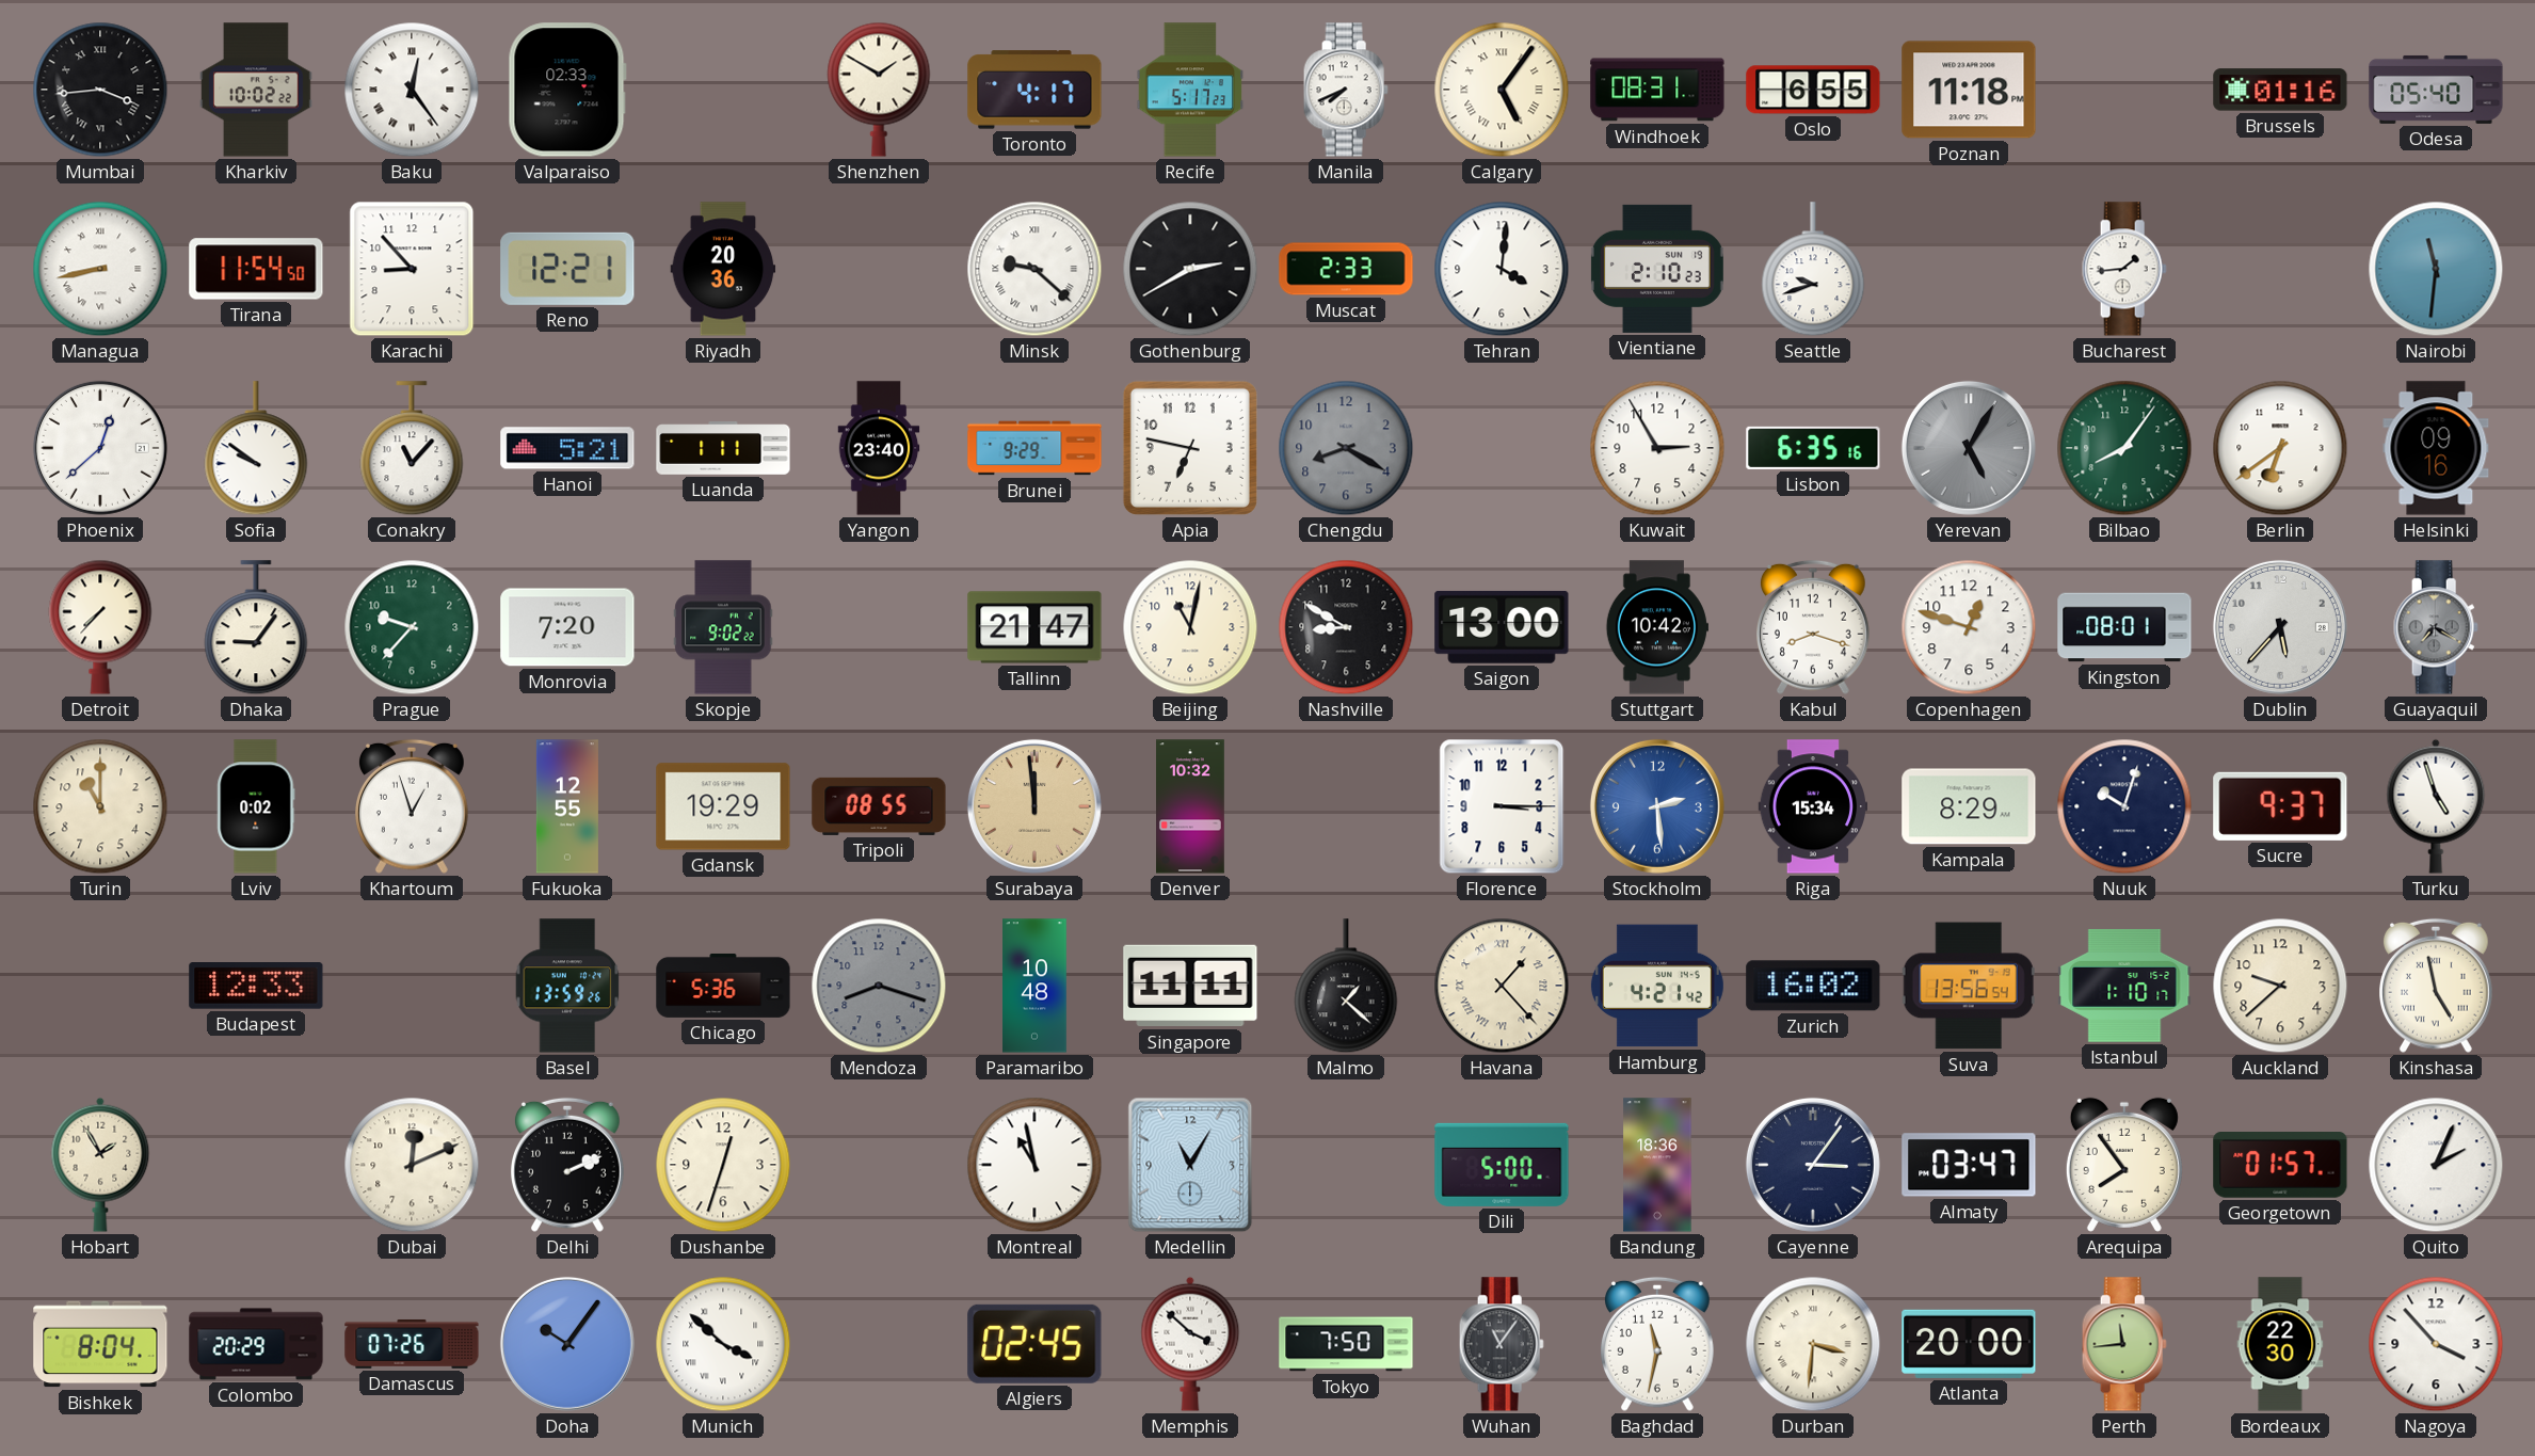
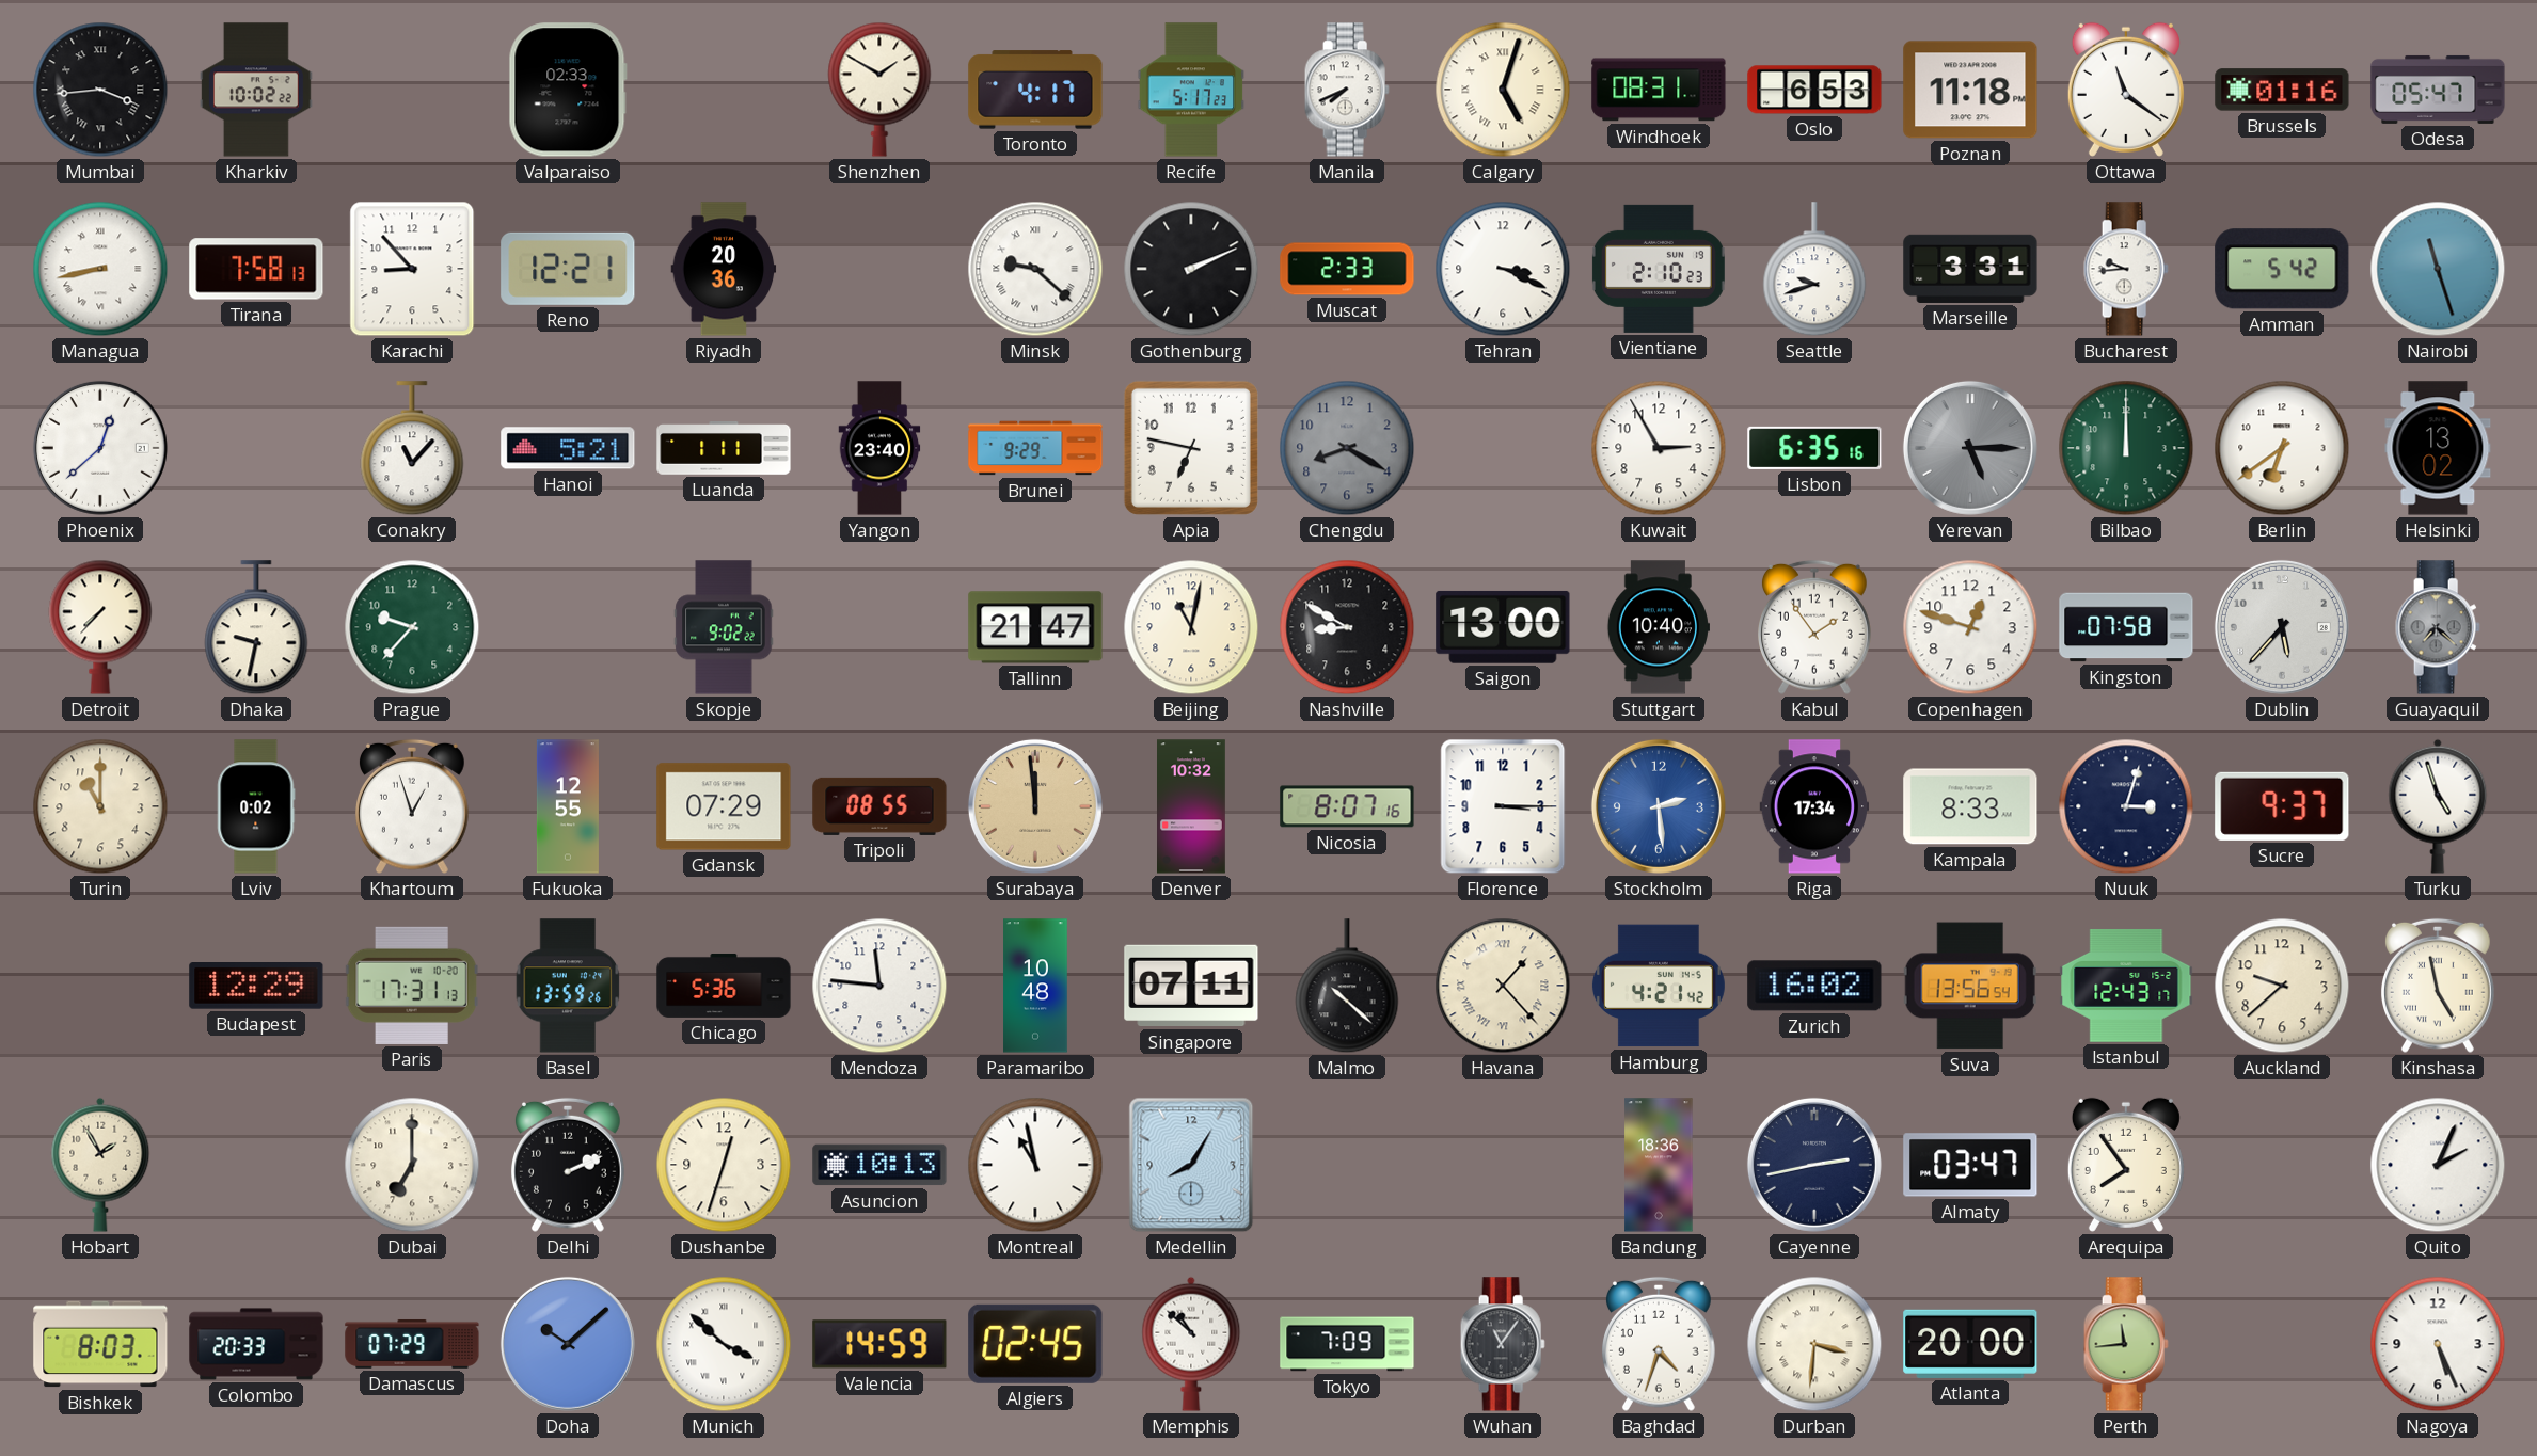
Baku: 12:24 -> none (412, 90)
Calgary: 5:06 -> 5:03 (1503, 90)
Oslo: 6:55 -> 6:53 (1814, 90)
Ottawa: none -> 11:21 (2126, 90)
Odesa: 05:40 -> 05:47 (2438, 90)
Tirana: 11:54 -> 7:58 (256, 269)
Gothenburg: 2:40 -> 2:11 (1191, 269)
Tehran: 4:01 -> 3:19 (1503, 269)
Marseille: none -> 3:31 (1970, 269)
Bucharest: 1:44 -> 9:44 (2126, 269)
Amman: none -> 5:42 (2282, 269)
Nairobi: 11:31 -> 11:27 (2438, 269)
Sofia: 9:51 -> none (256, 449)
Yerevan: 5:05 -> 5:15 (1970, 448)
Bilbao: 8:06 -> 12:00 (2126, 448)
Helsinki: 09:16 -> 13:02 (2438, 448)
Dhaka: 9:06 -> 9:32 (256, 628)
Monrovia: 7:20 -> none (567, 627)
Stuttgart: 10:42 -> 10:40 (1659, 627)
Kabul: 8:18 -> 1:54 (1815, 627)
Kingston: 08:01 -> 07:58 (2126, 627)
Guayaquil: 7:20 -> 7:22 (2438, 627)
Gdansk: 19:29 -> 07:29 (724, 806)
Nicosia: none -> 8:07 (1347, 806)
Riga: 15:34 -> 17:34 (1814, 806)
Kampala: 8:29 -> 8:33 (1970, 806)
Nuuk: 10:03 -> 3:03 (2126, 806)
Budapest: 12:33 -> 12:29 (256, 986)
Paris: none -> 17:31 (412, 986)
Mendoza: 8:18 -> 11:46 (879, 986)
Mendoza dial: grey -> white (879, 986)
Singapore: 11:11 -> 07:11 (1191, 986)
Malmo: 1:22 -> 10:22 (1347, 987)
Istanbul: 1:10 -> 12:43 (2126, 986)
Dubai: 12:11 -> 7:00 (412, 1165)
Asuncion: none -> 10:13 (879, 1165)
Medellin: 11:05 -> 8:05 (1191, 1165)
Dili: 5:00 -> none (1502, 1165)
Cayenne: 3:06 -> 2:43 (1814, 1165)
Georgetown: 01:57 -> none (2280, 1166)
Bishkek: 8:04 -> 8:03 (100, 1344)
Colombo: 20:29 -> 20:33 (256, 1344)
Damascus: 07:26 -> 07:29 (412, 1344)
Doha: 10:06 -> 10:08 (568, 1344)
Valencia: none -> 14:59 (879, 1344)
Memphis: 3:52 -> 10:52 (1191, 1344)
Tokyo: 7:50 -> 7:09 (1347, 1344)
Baghdad: 11:32 -> 4:33 (1660, 1344)
Bordeaux: 22:30 -> none (2280, 1344)
Nagoya: 3:53 -> 5:26 (2438, 1344)
